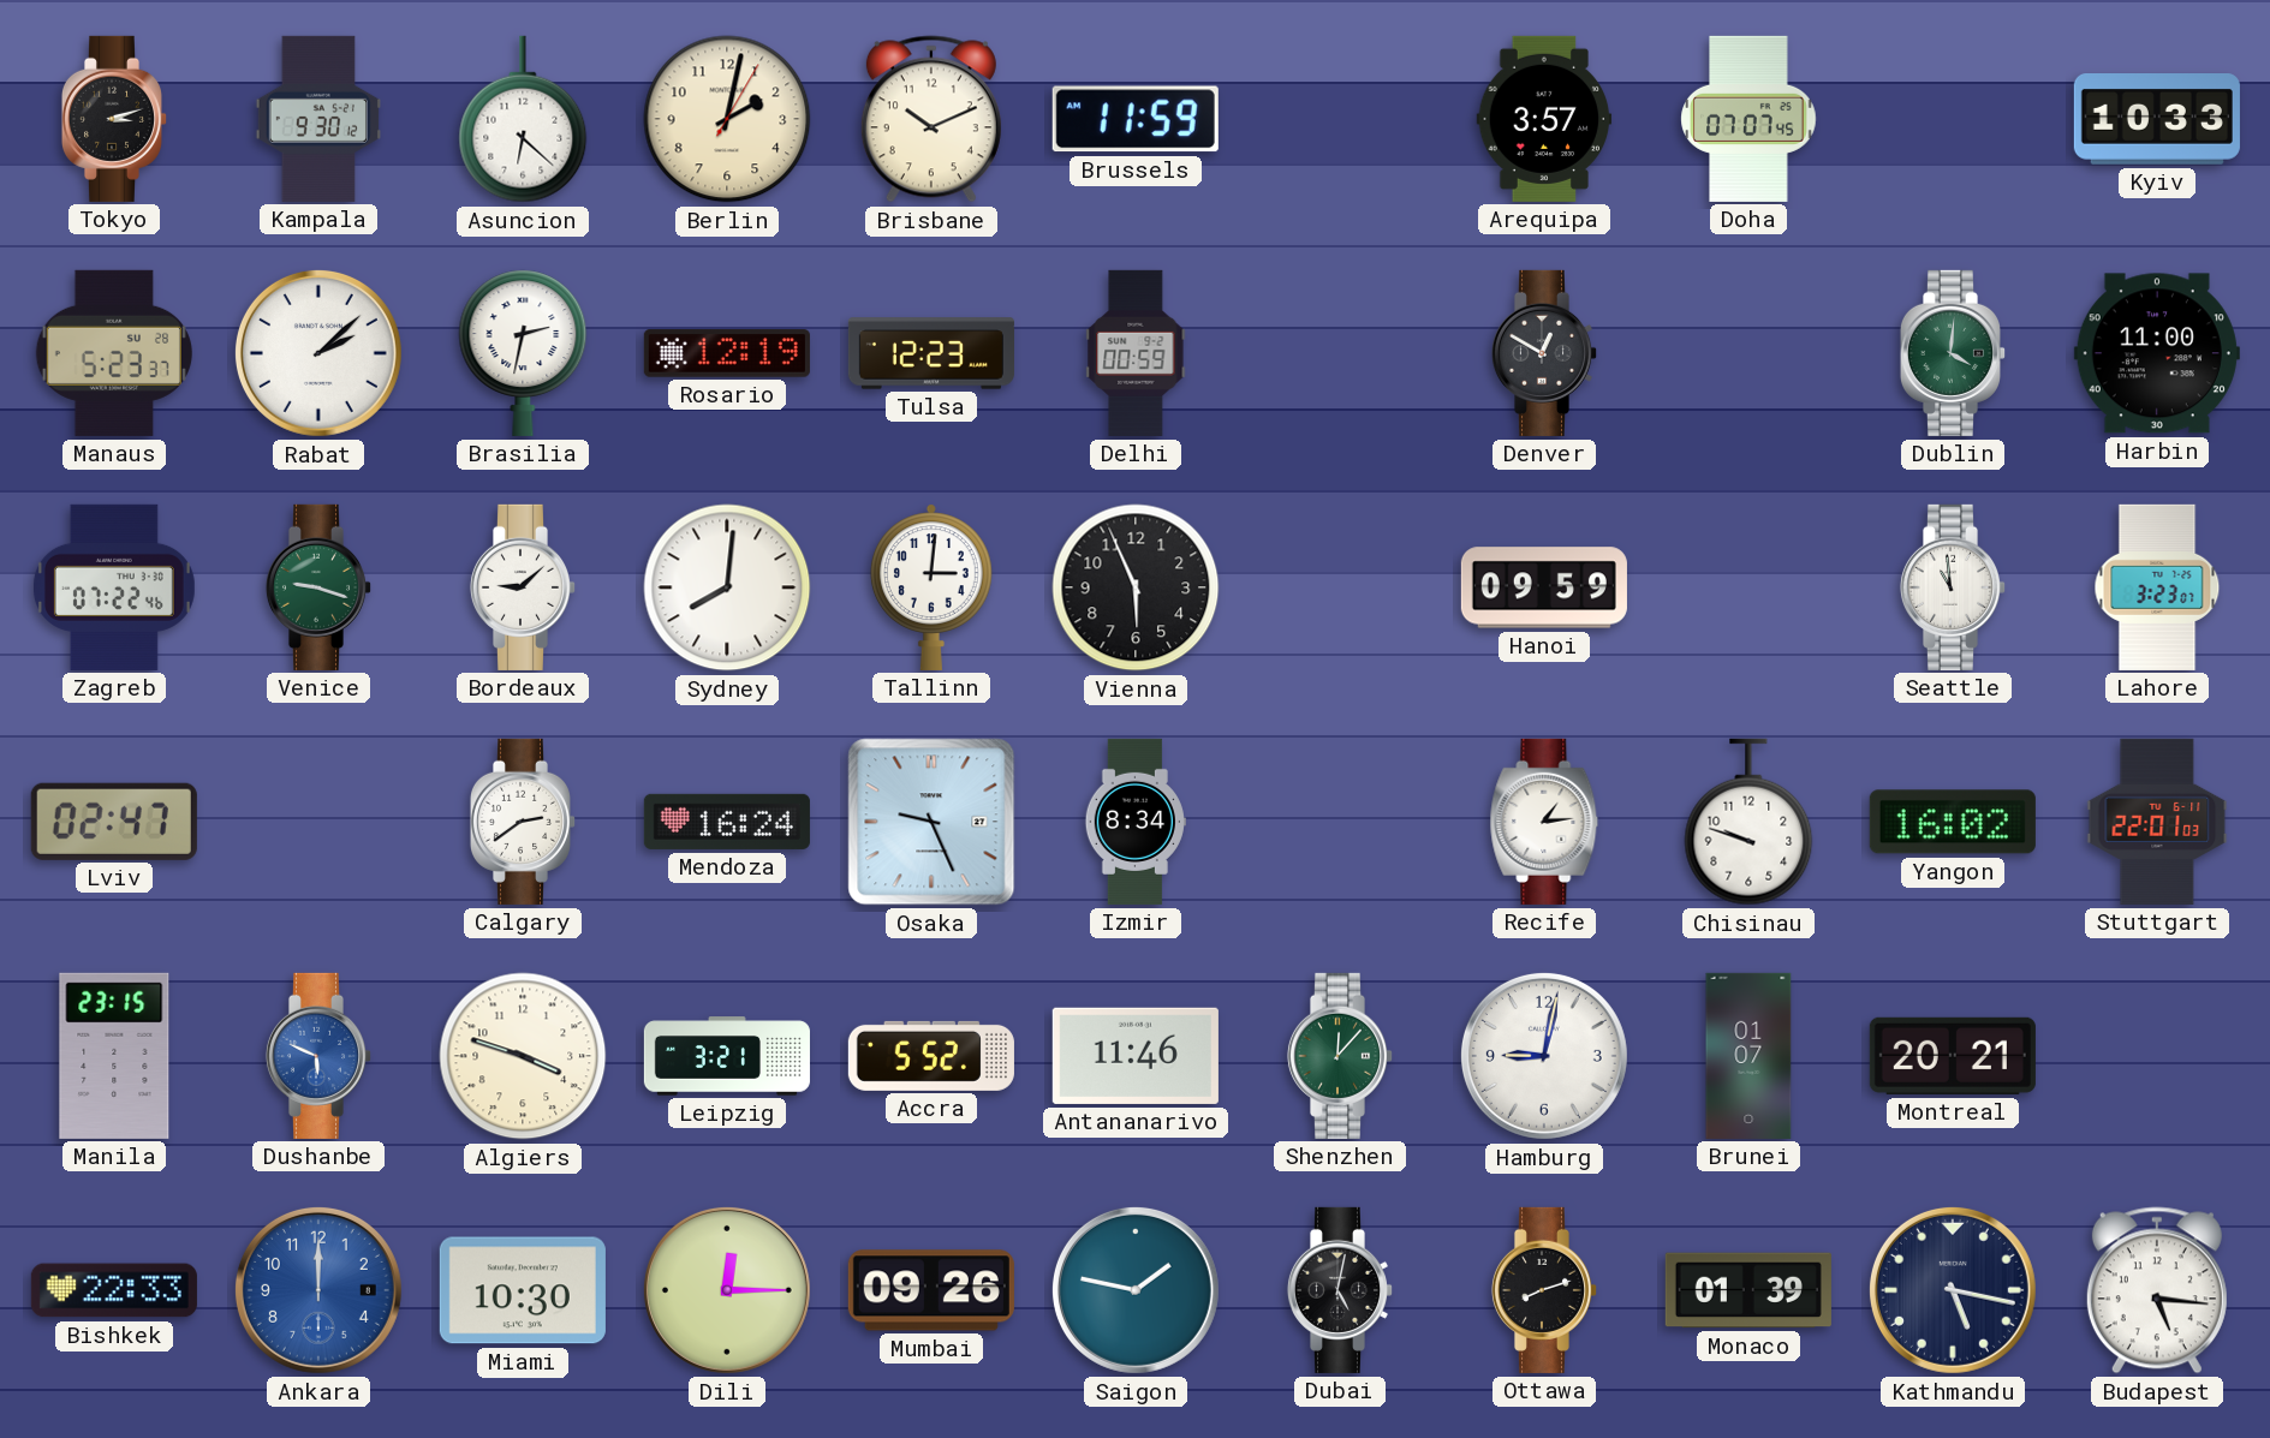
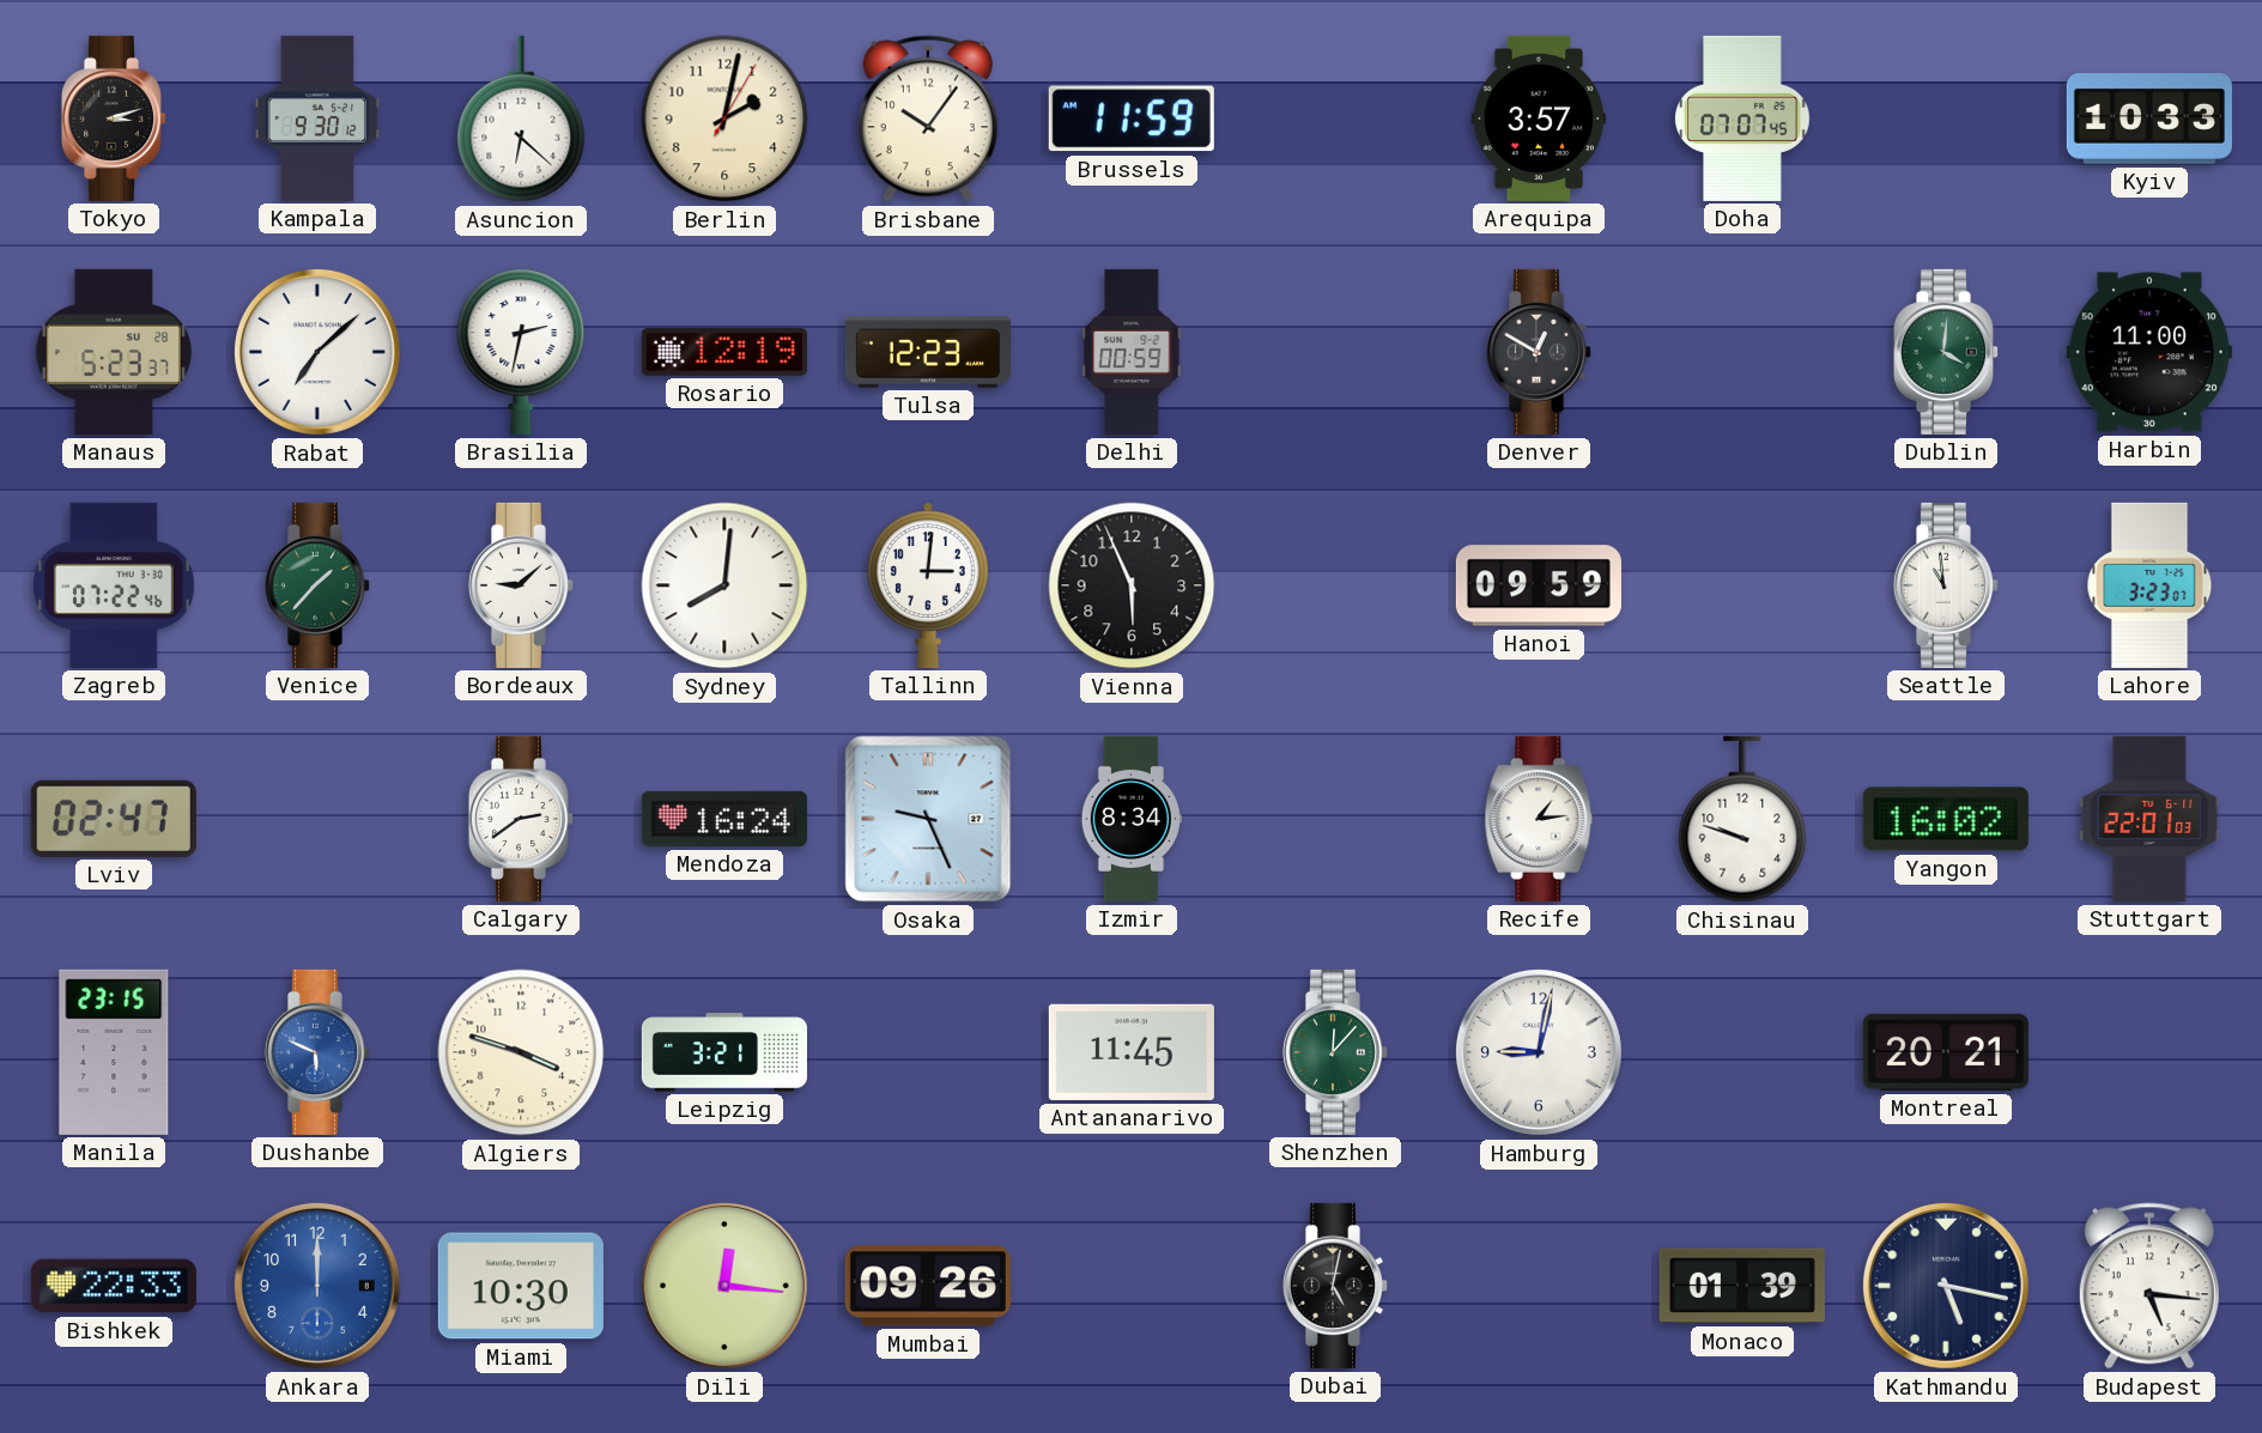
Brisbane: 10:11 -> 10:06 (928, 119)
Rabat: 2:08 -> 7:08 (317, 352)
Venice: 9:18 -> 1:37 (317, 585)
Accra: 5:52 -> none (931, 1056)
Antananarivo: 11:46 -> 11:45 (1132, 1052)
Brunei: 01:07 -> none (1748, 1056)
Dili: 12:15 -> 12:16 (724, 1286)
Saigon: 1:47 -> none (1136, 1290)
Ottawa: 8:12 -> none (1544, 1290)
